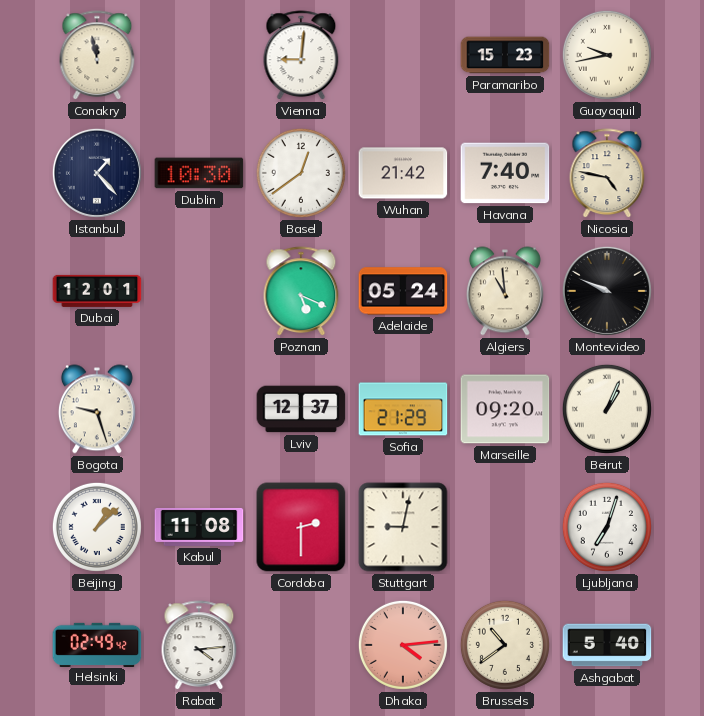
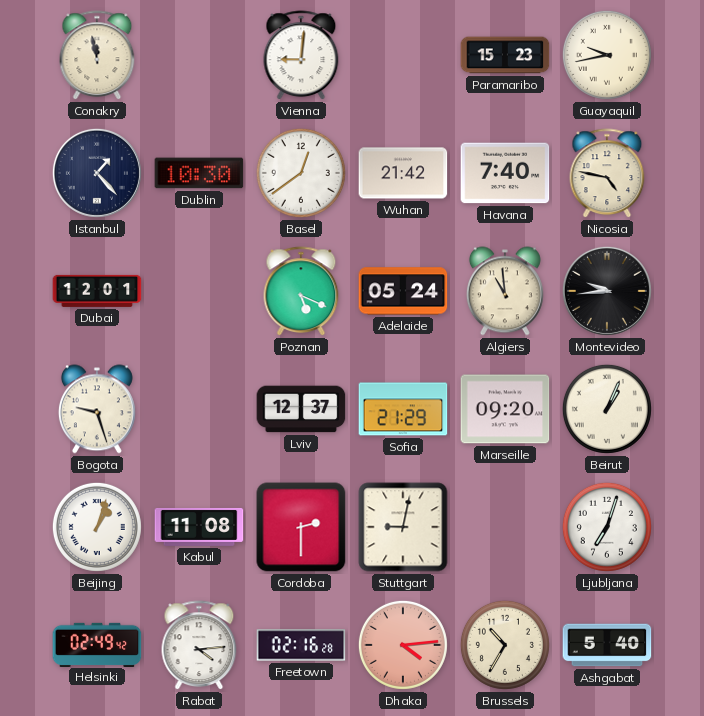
Montevideo: 9:49 -> 9:44 (607, 291)
Beijing: 1:08 -> 1:03 (97, 527)
Freetown: none -> 02:16 (301, 645)
Brussels: 10:39 -> 10:35 (505, 645)
